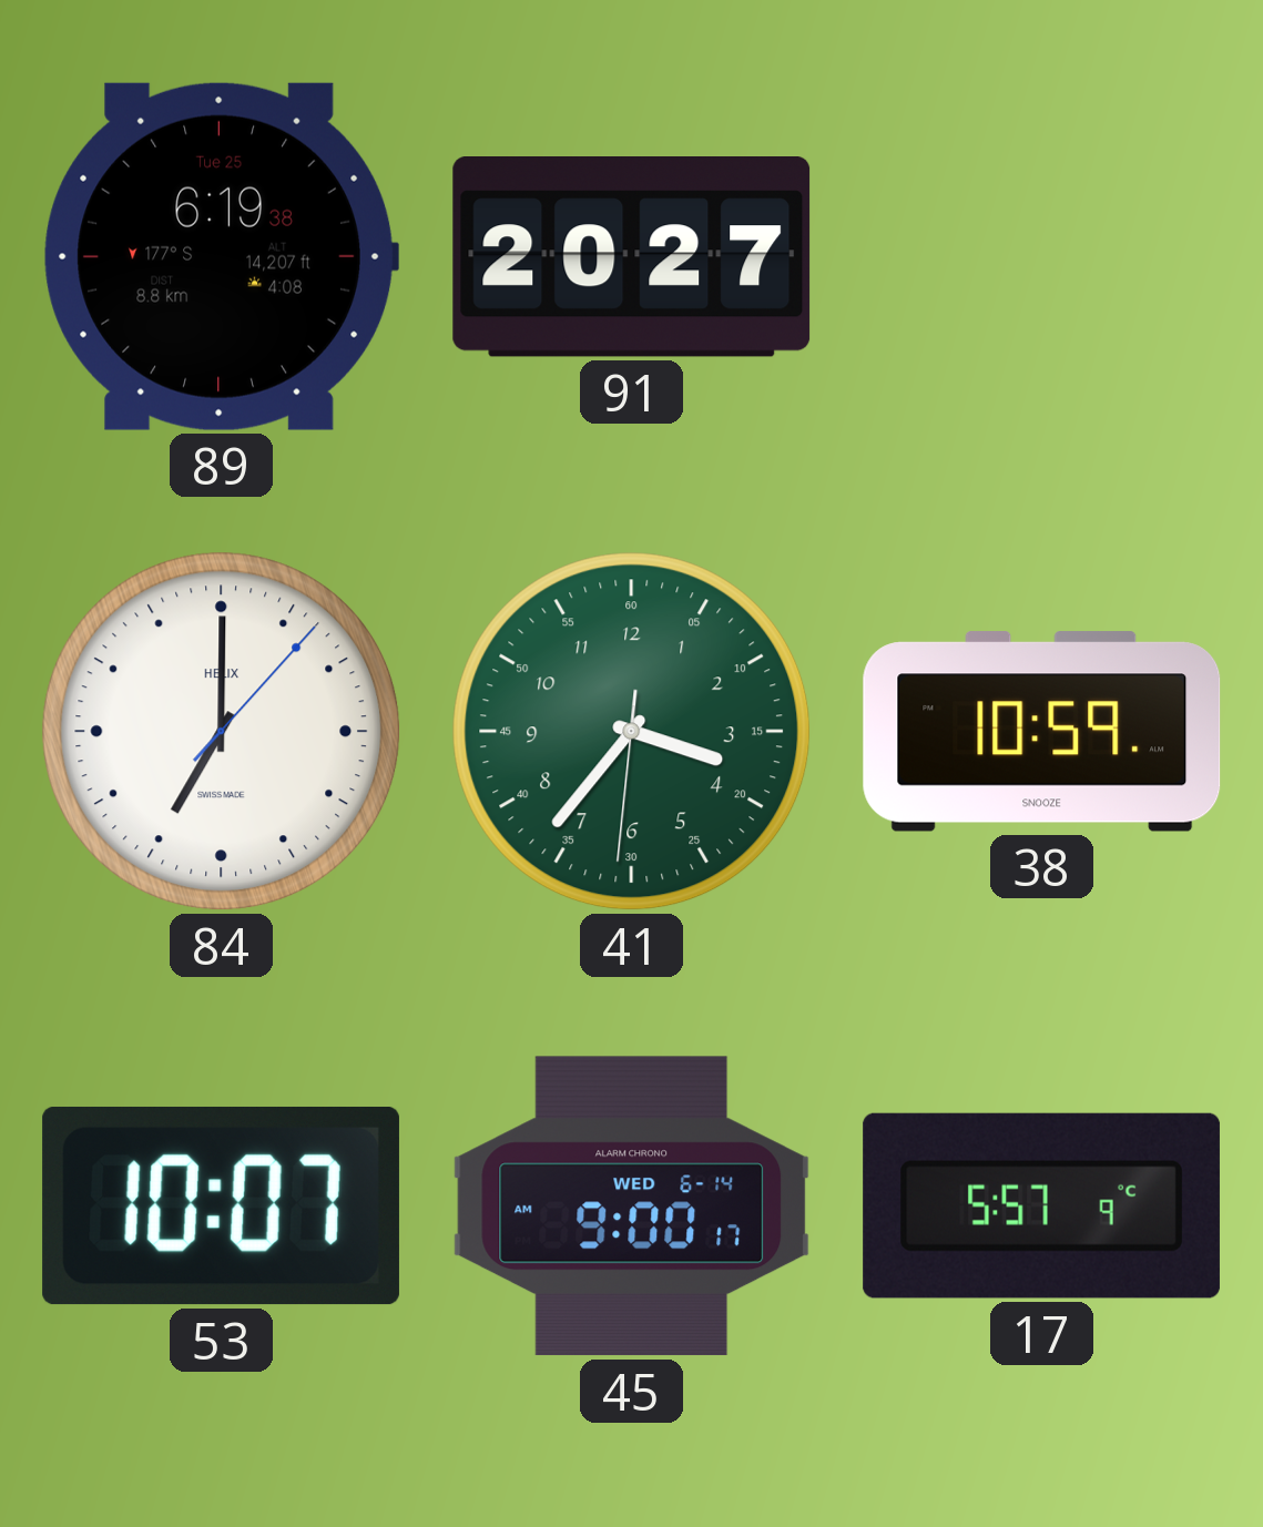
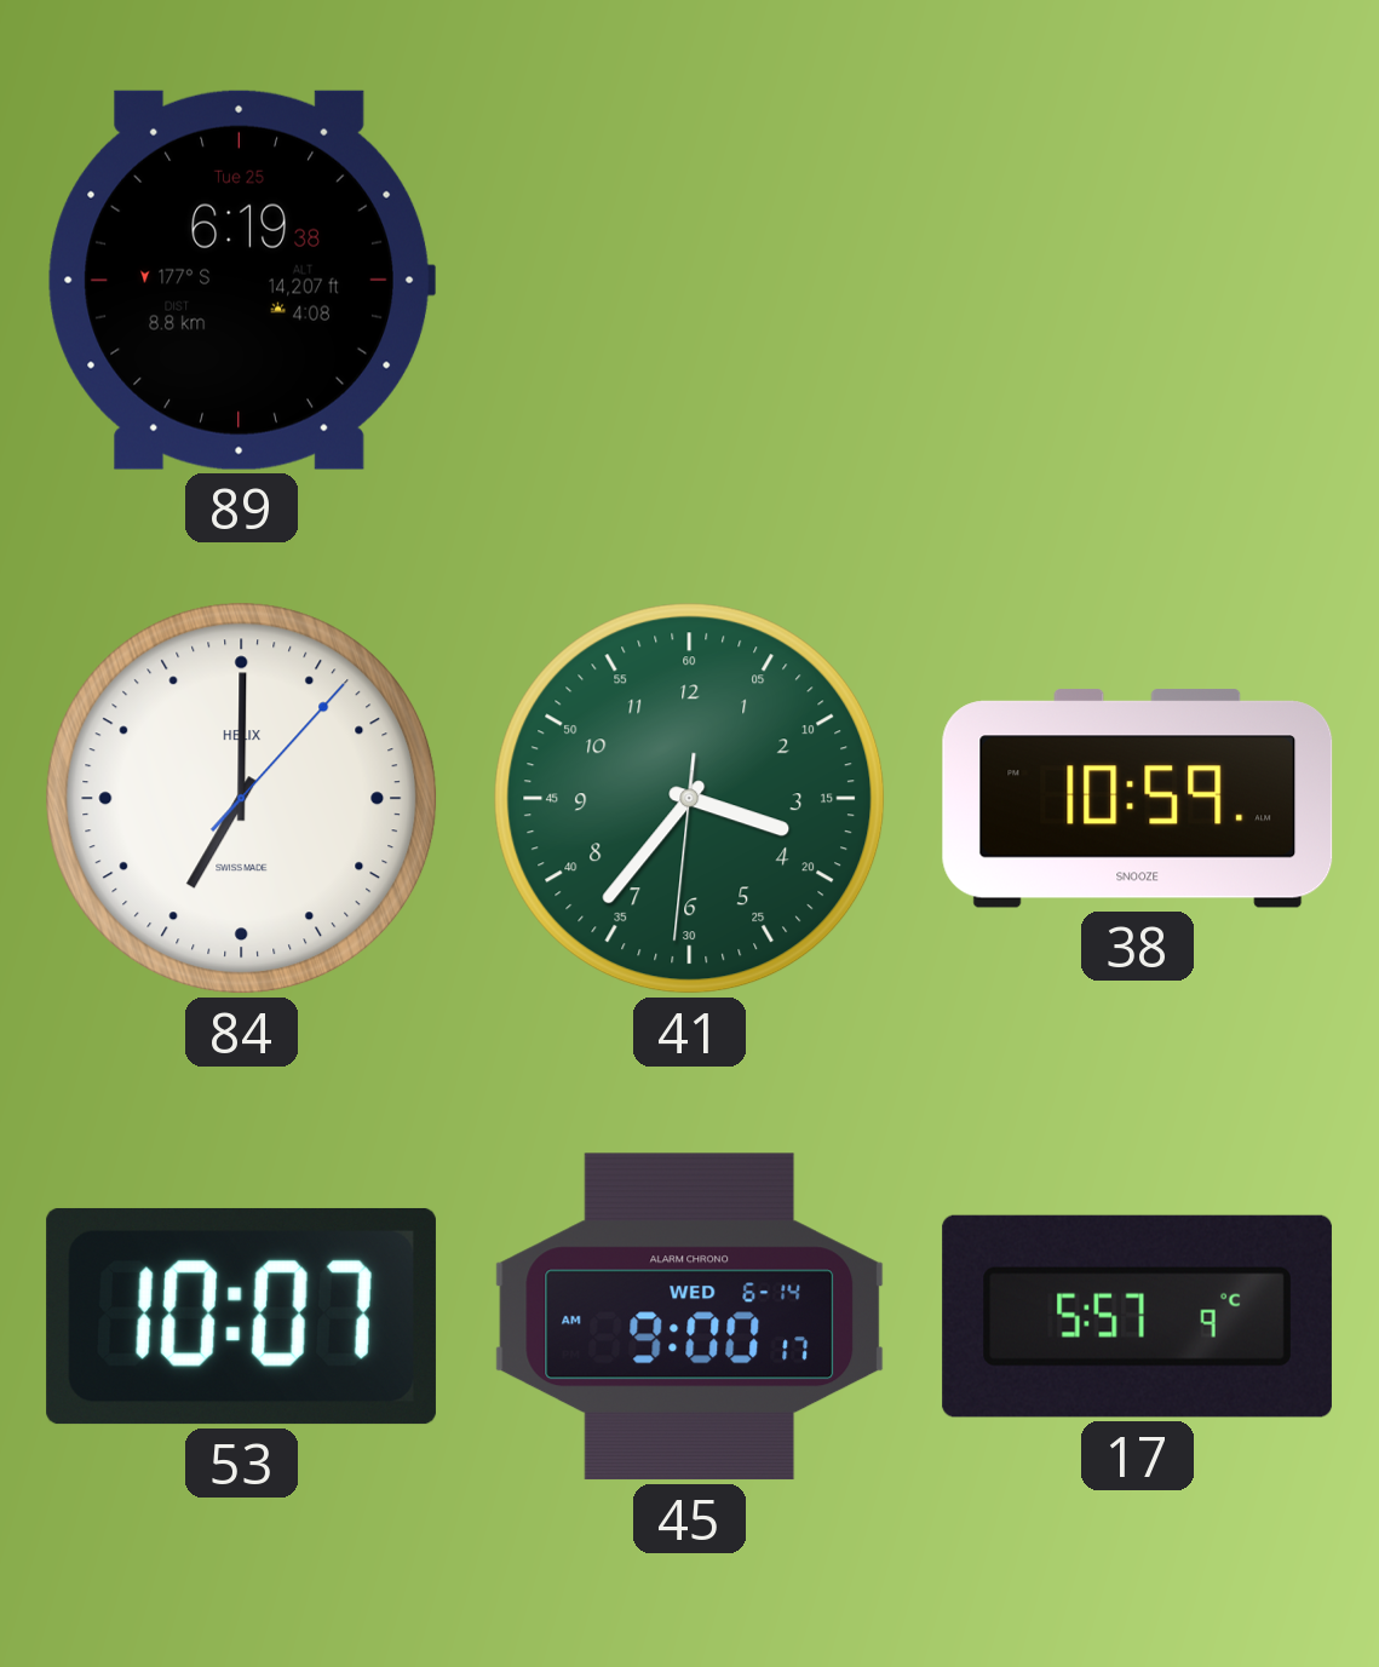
91: 20:27 -> none (632, 257)
